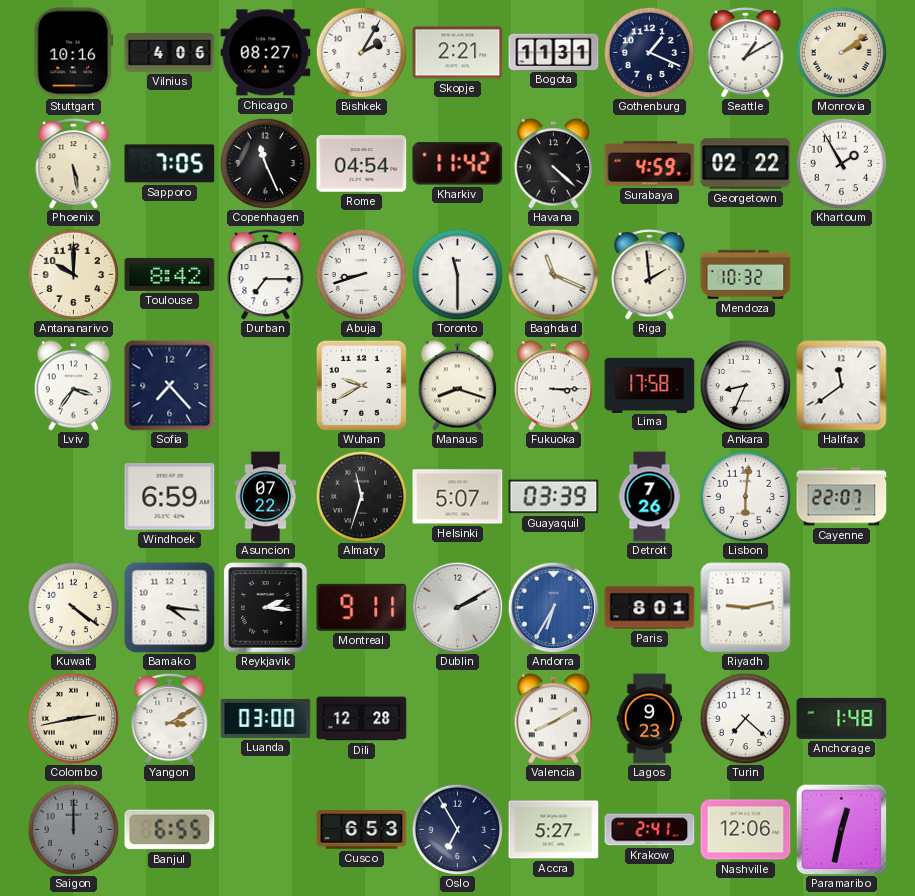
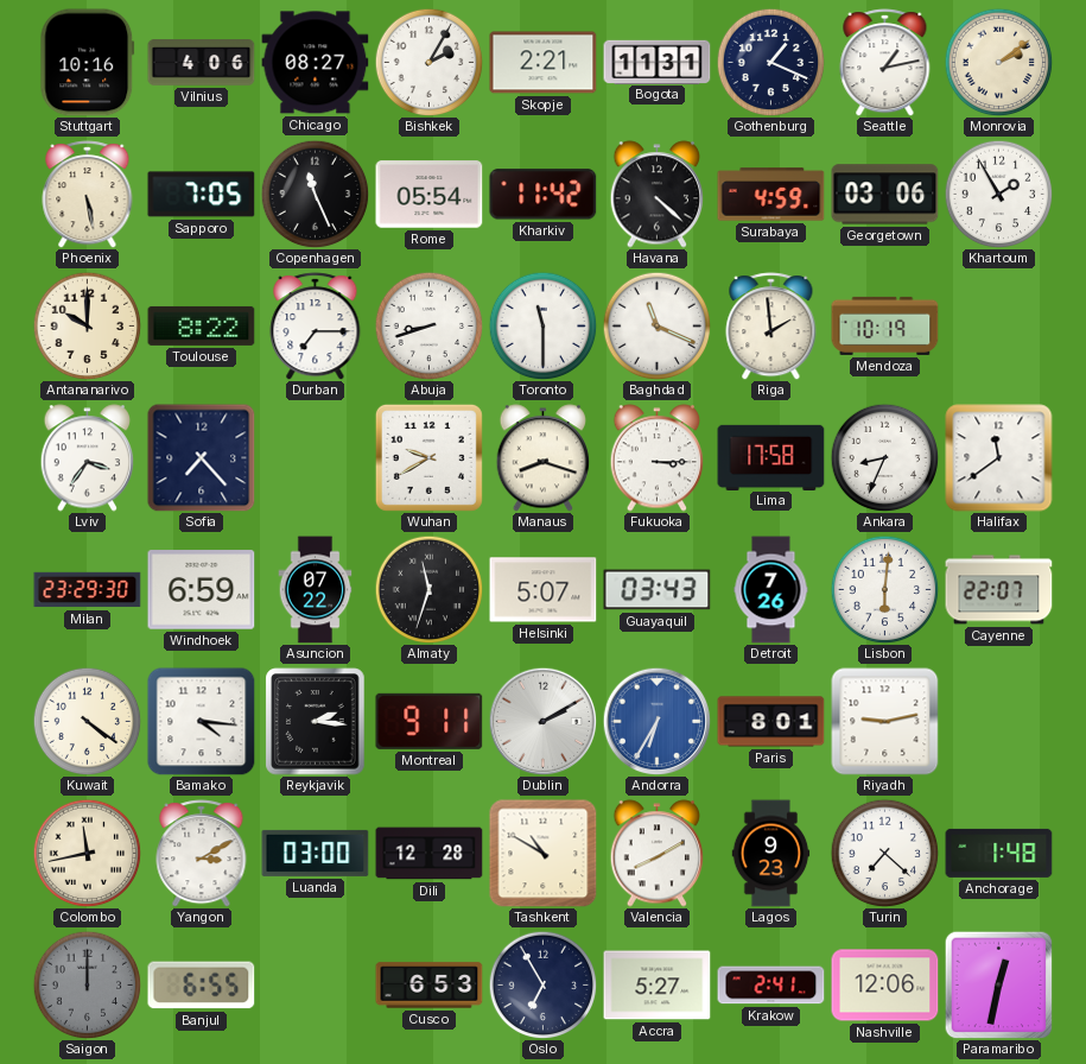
Seattle: 1:10 -> 1:13 (885, 63)
Rome: 04:54 -> 05:54 (430, 195)
Georgetown: 02:22 -> 03:06 (885, 195)
Toulouse: 8:42 -> 8:22 (202, 325)
Mendoza: 10:32 -> 10:19 (885, 325)
Milan: none -> 23:29 (88, 590)
Guayaquil: 03:39 -> 03:43 (658, 590)
Colombo: 2:43 -> 11:43 (87, 853)
Tashkent: none -> 10:50 (544, 854)
